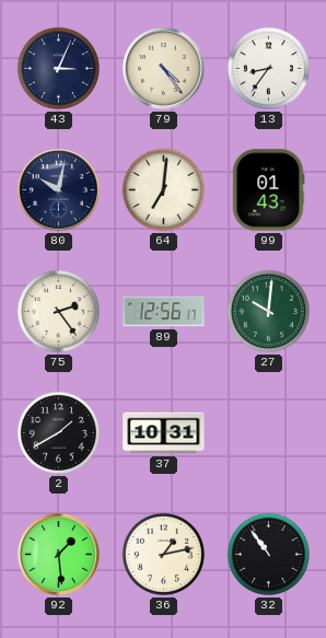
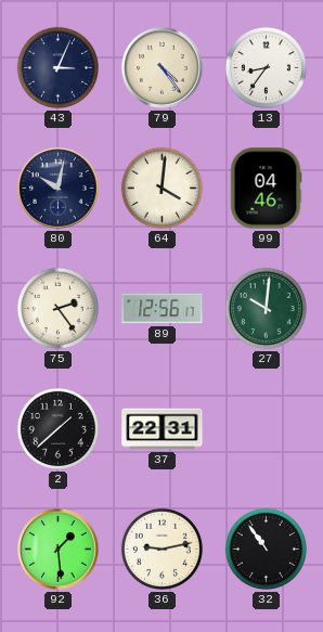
64: 7:01 -> 4:01 (161, 188)
99: 01:43 -> 04:46 (266, 189)
2: 1:40 -> 1:38 (57, 428)
37: 10:31 -> 22:31 (163, 429)
36: 1:13 -> 9:13 (161, 549)
